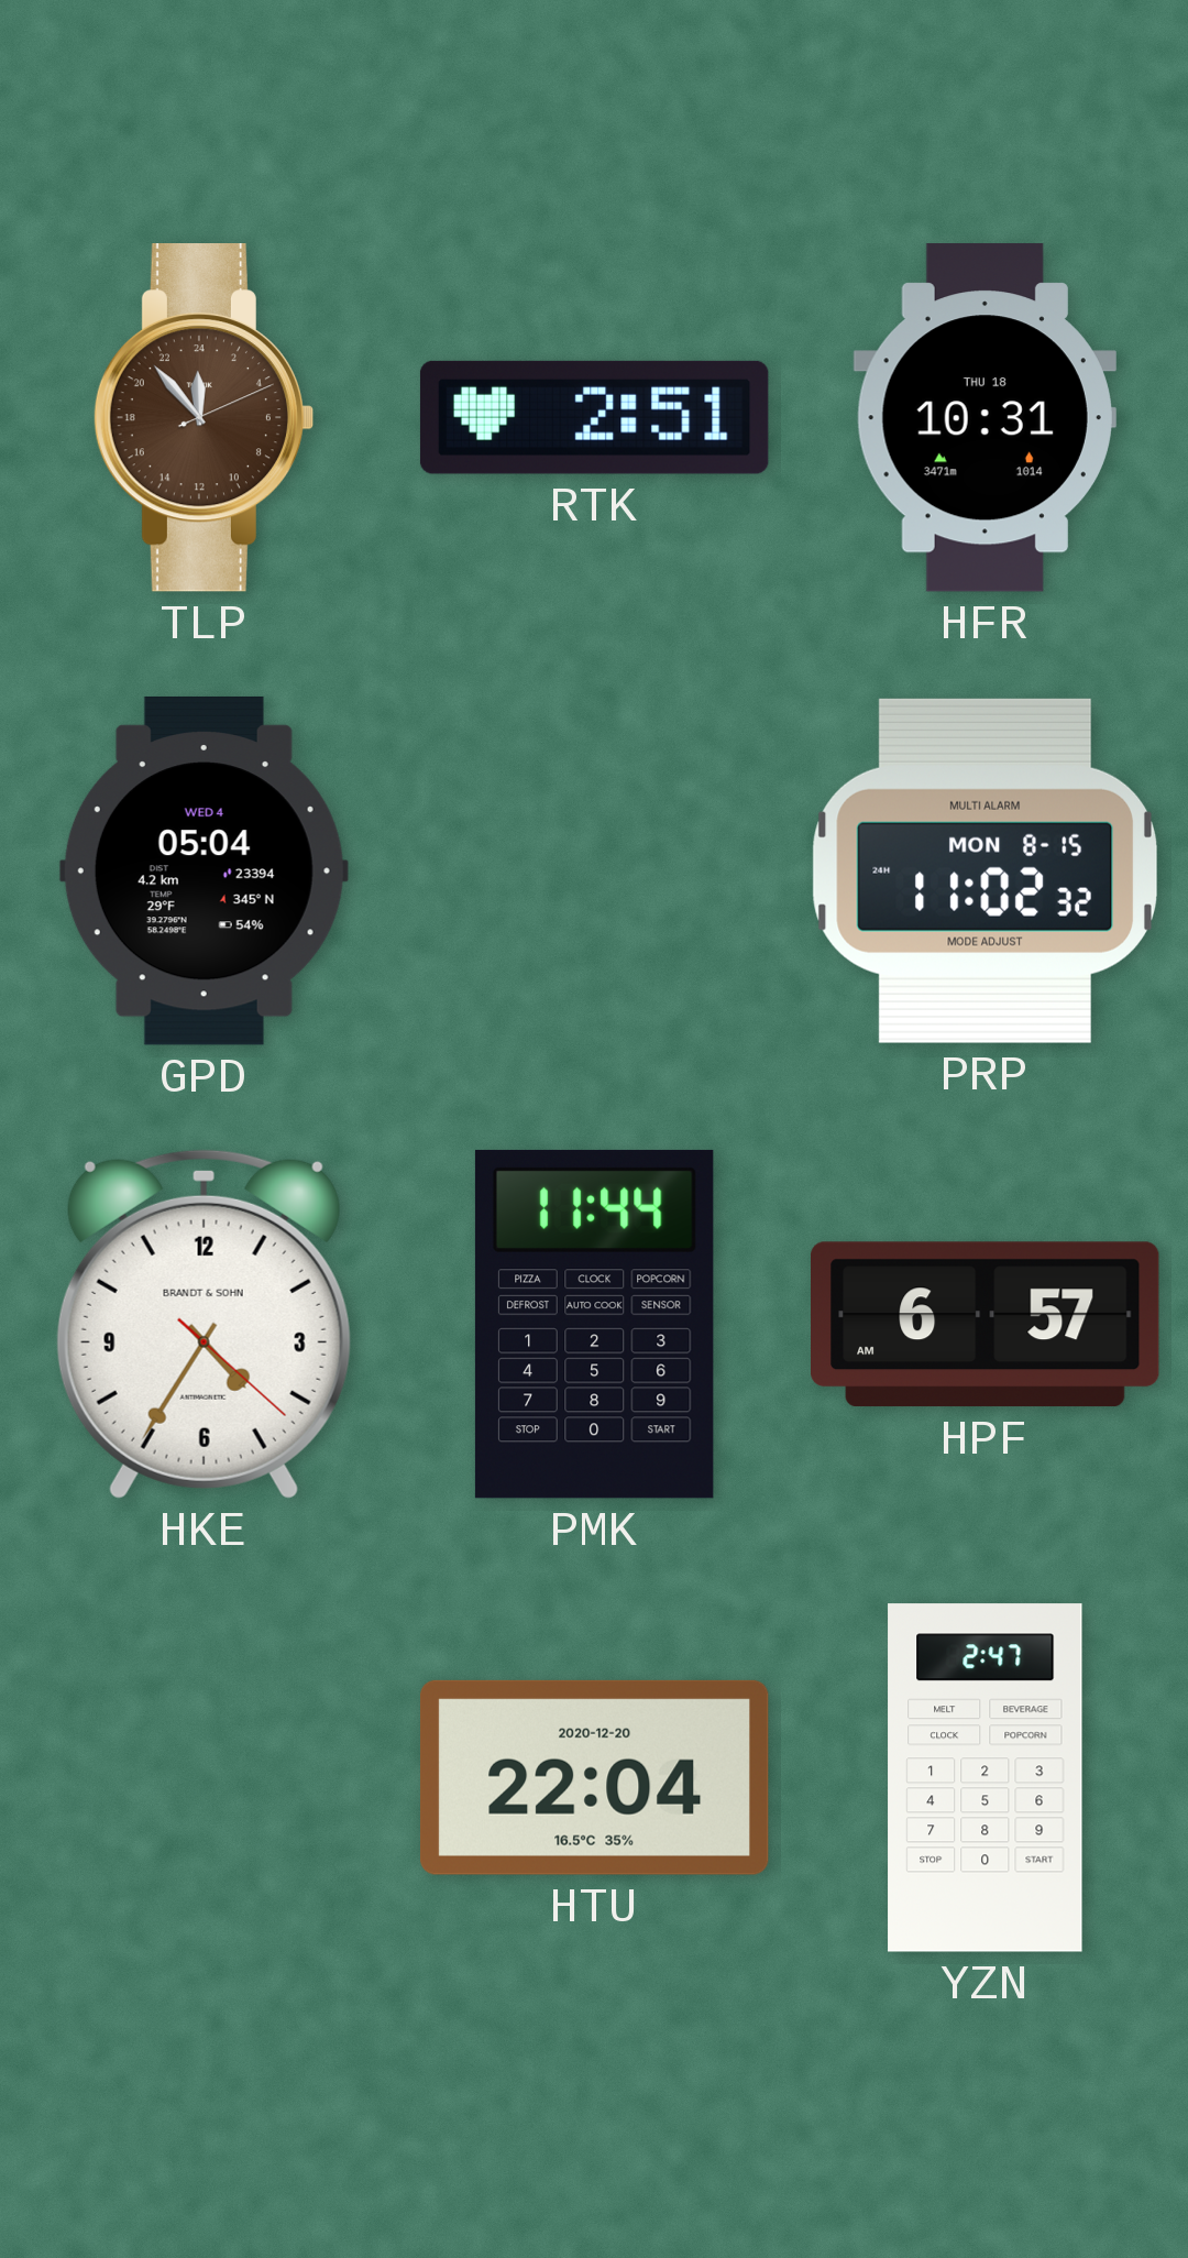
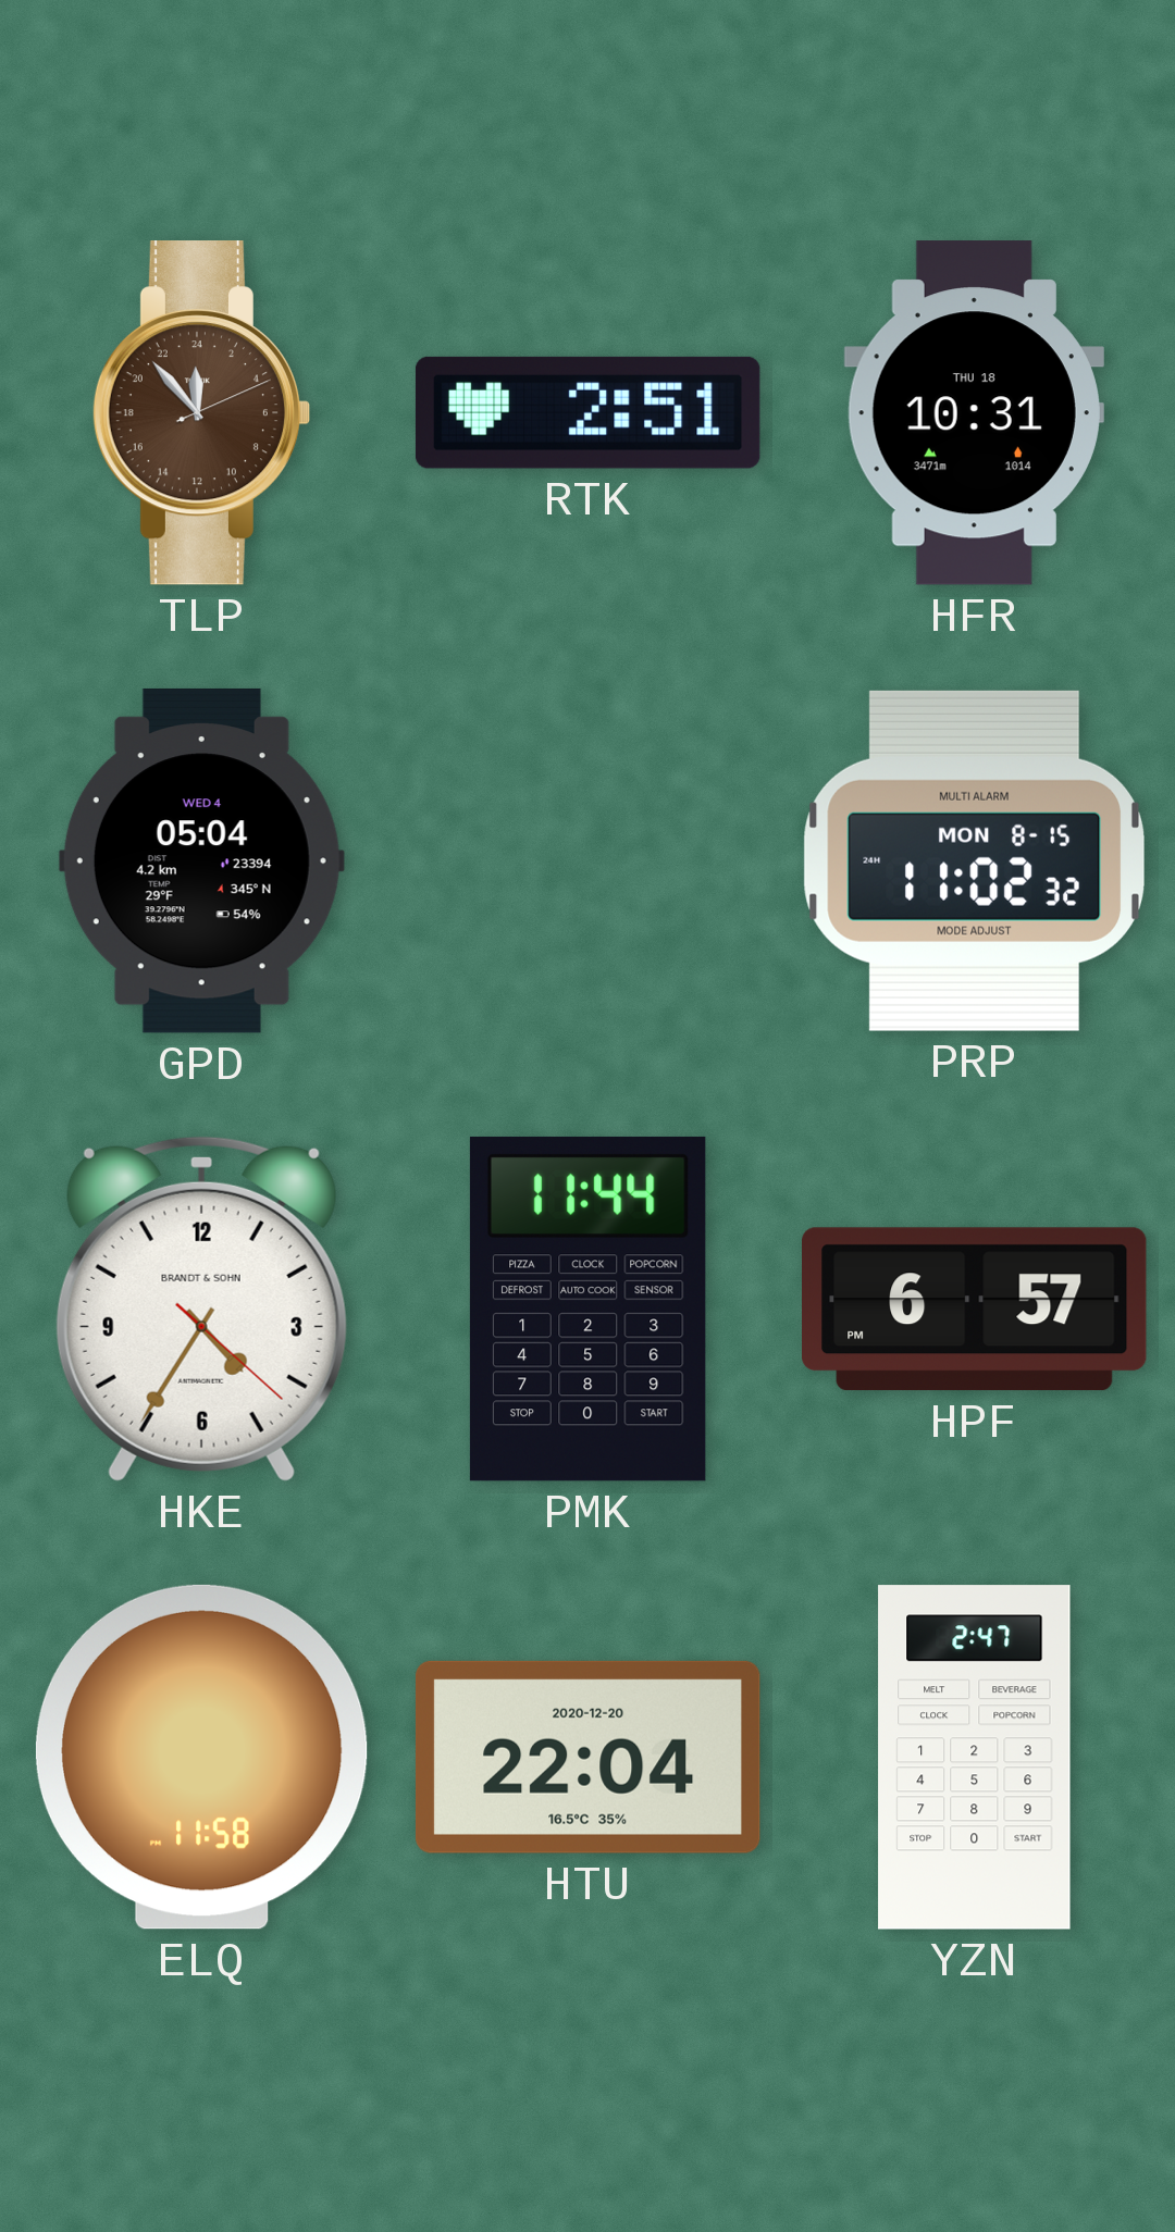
HPF: 6:57 AM -> 6:57 PM (975, 1310)
ELQ: none -> 11:58 (201, 1757)
